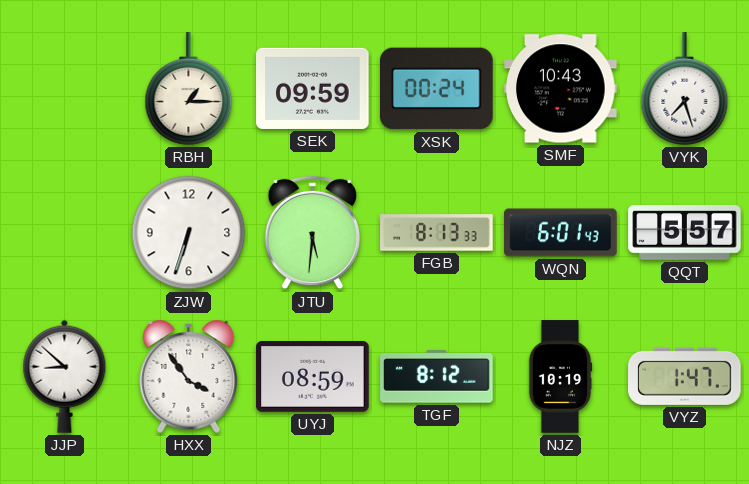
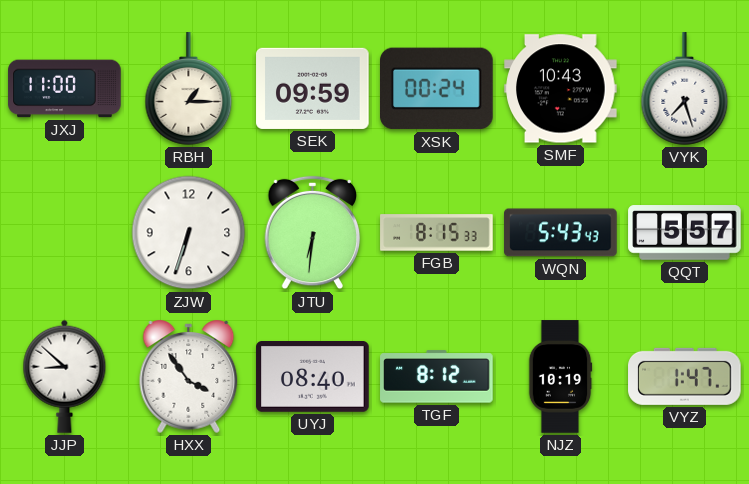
JXJ: none -> 11:00 (65, 89)
JTU: 5:31 -> 6:31 (313, 233)
FGB: 8:13 -> 8:15 (437, 233)
WQN: 6:01 -> 5:43 (561, 233)
UYJ: 08:59 -> 08:40 (313, 377)
